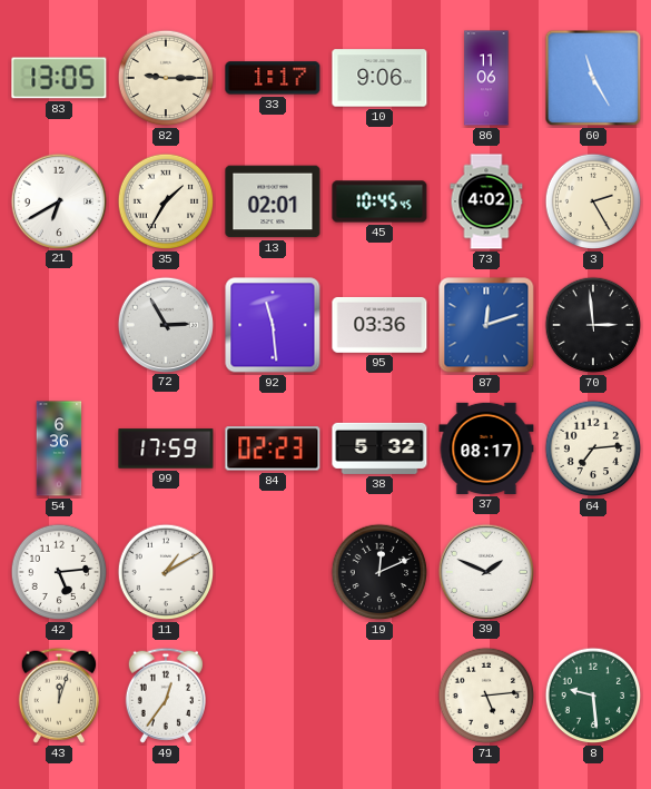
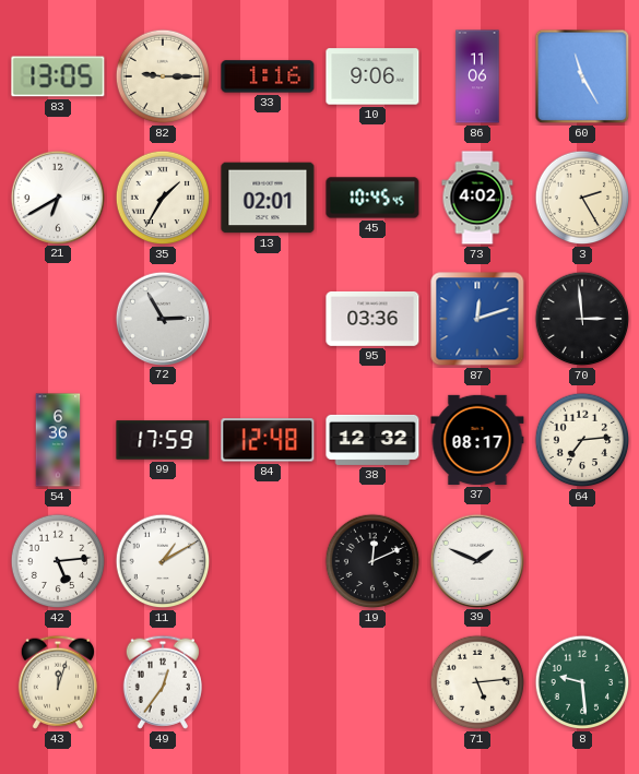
33: 1:17 -> 1:16 (268, 76)
92: 11:29 -> none (273, 325)
84: 02:23 -> 12:48 (268, 440)
38: 5:32 -> 12:32 (372, 440)
